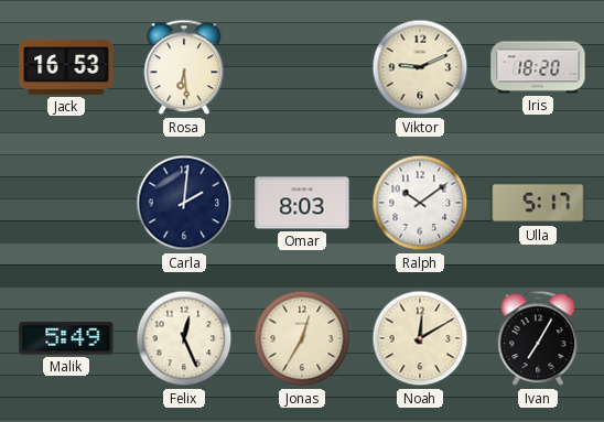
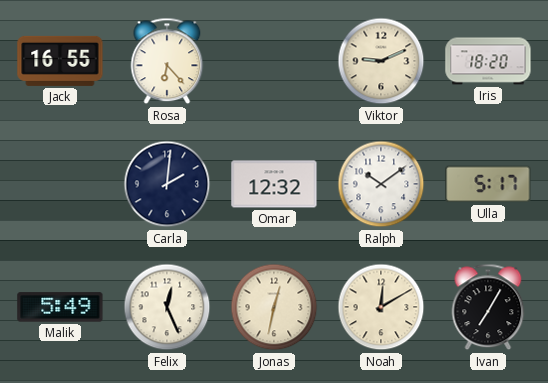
Jack: 16:53 -> 16:55 (60, 61)
Rosa: 6:29 -> 6:23 (167, 61)
Omar: 8:03 -> 12:32 (274, 184)
Jonas: 12:35 -> 12:32 (274, 307)
